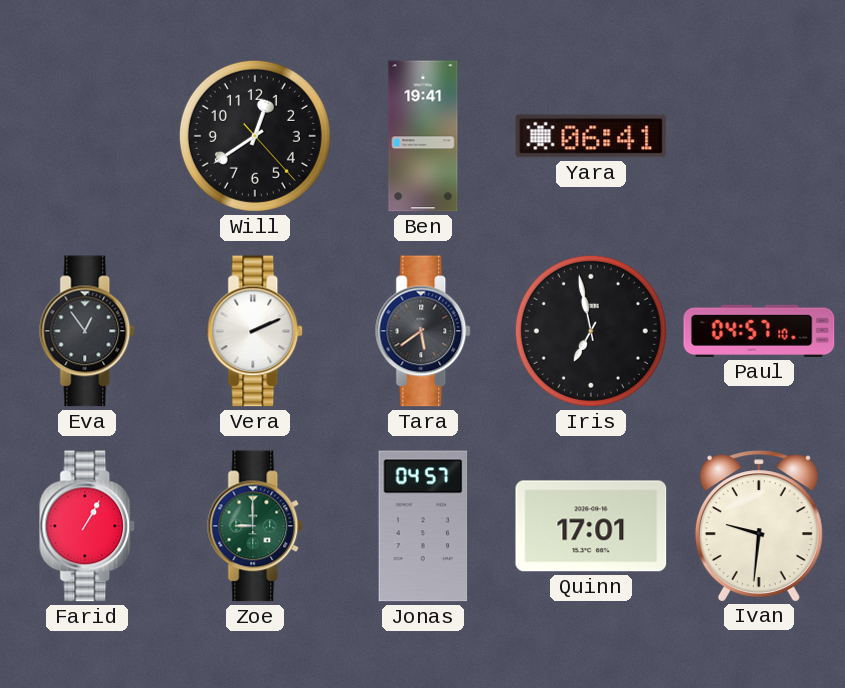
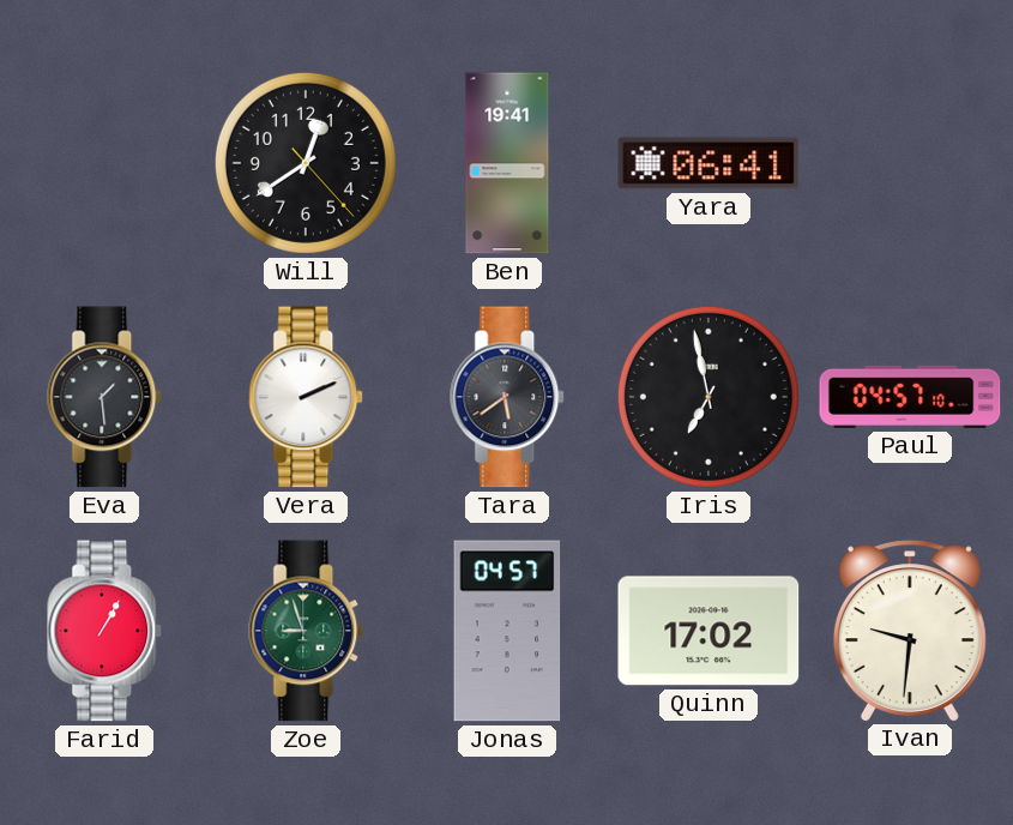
Eva: 12:54 -> 1:29 (105, 397)
Zoe: 9:00 -> 8:57 (307, 631)
Quinn: 17:01 -> 17:02 (709, 631)
